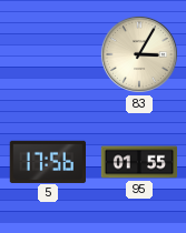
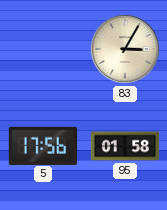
95: 01:55 -> 01:58 (125, 146)
